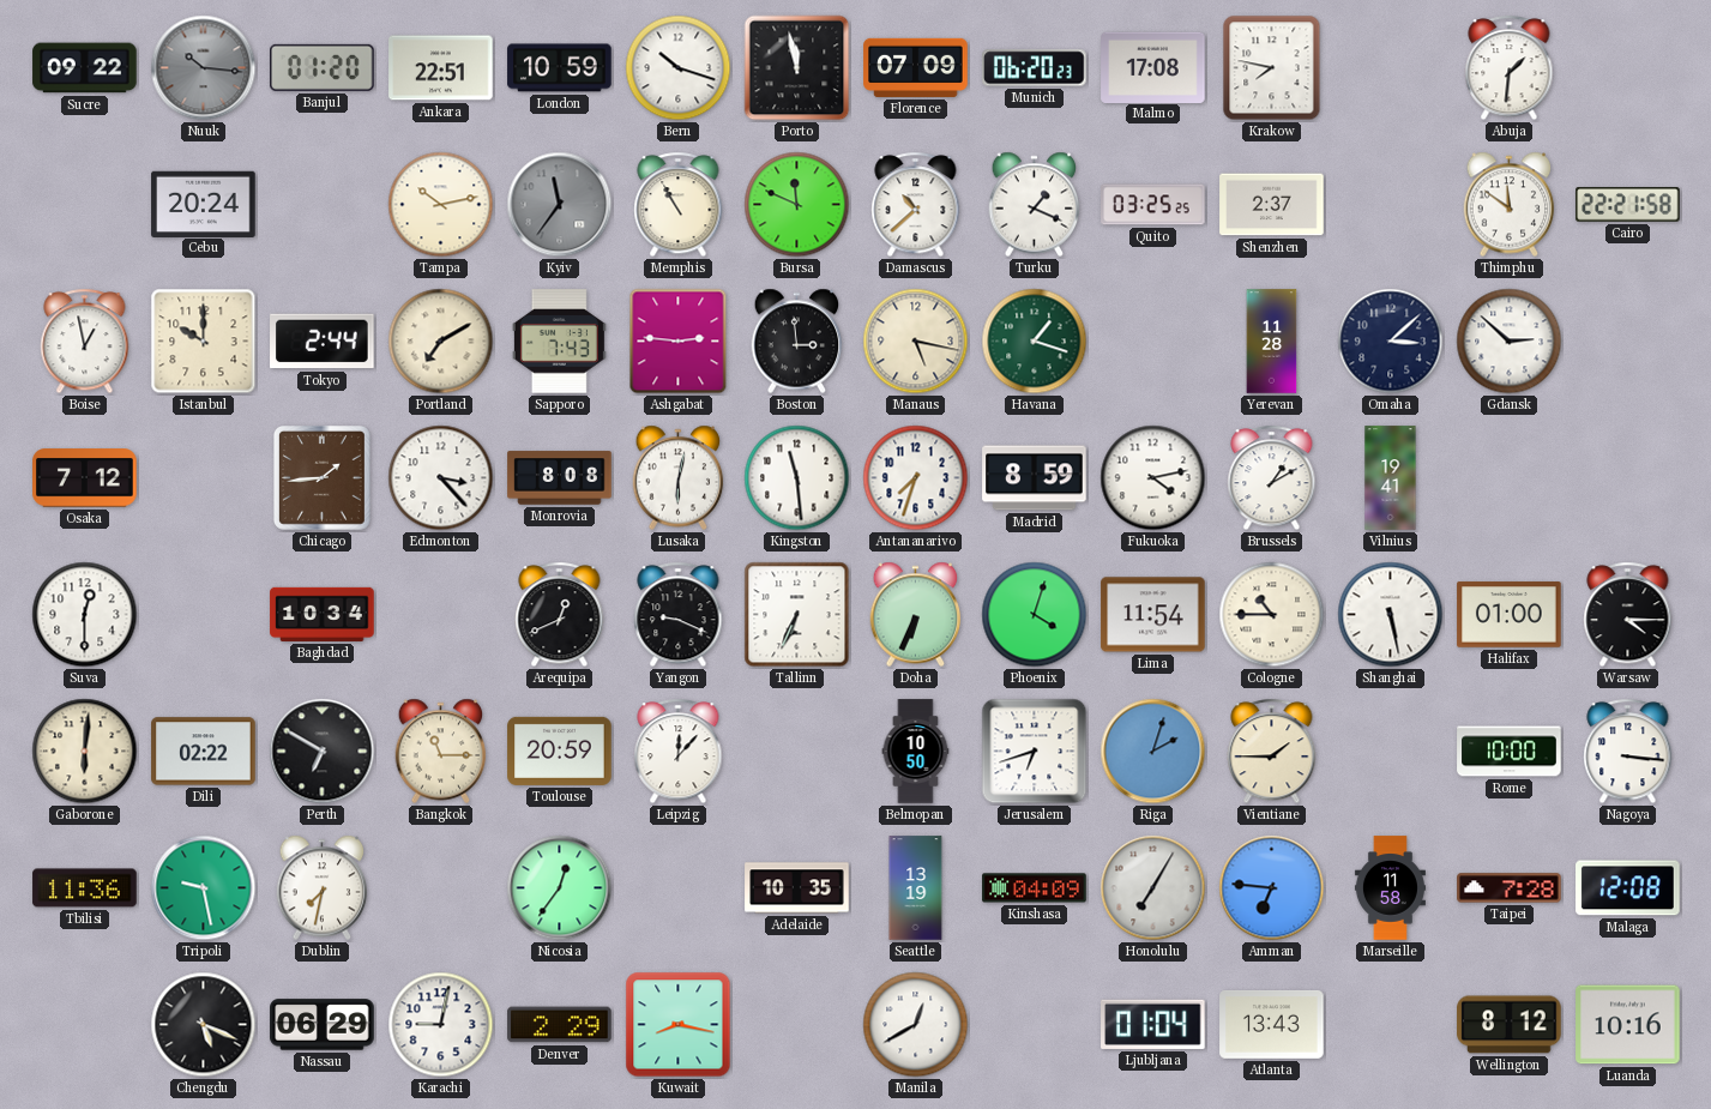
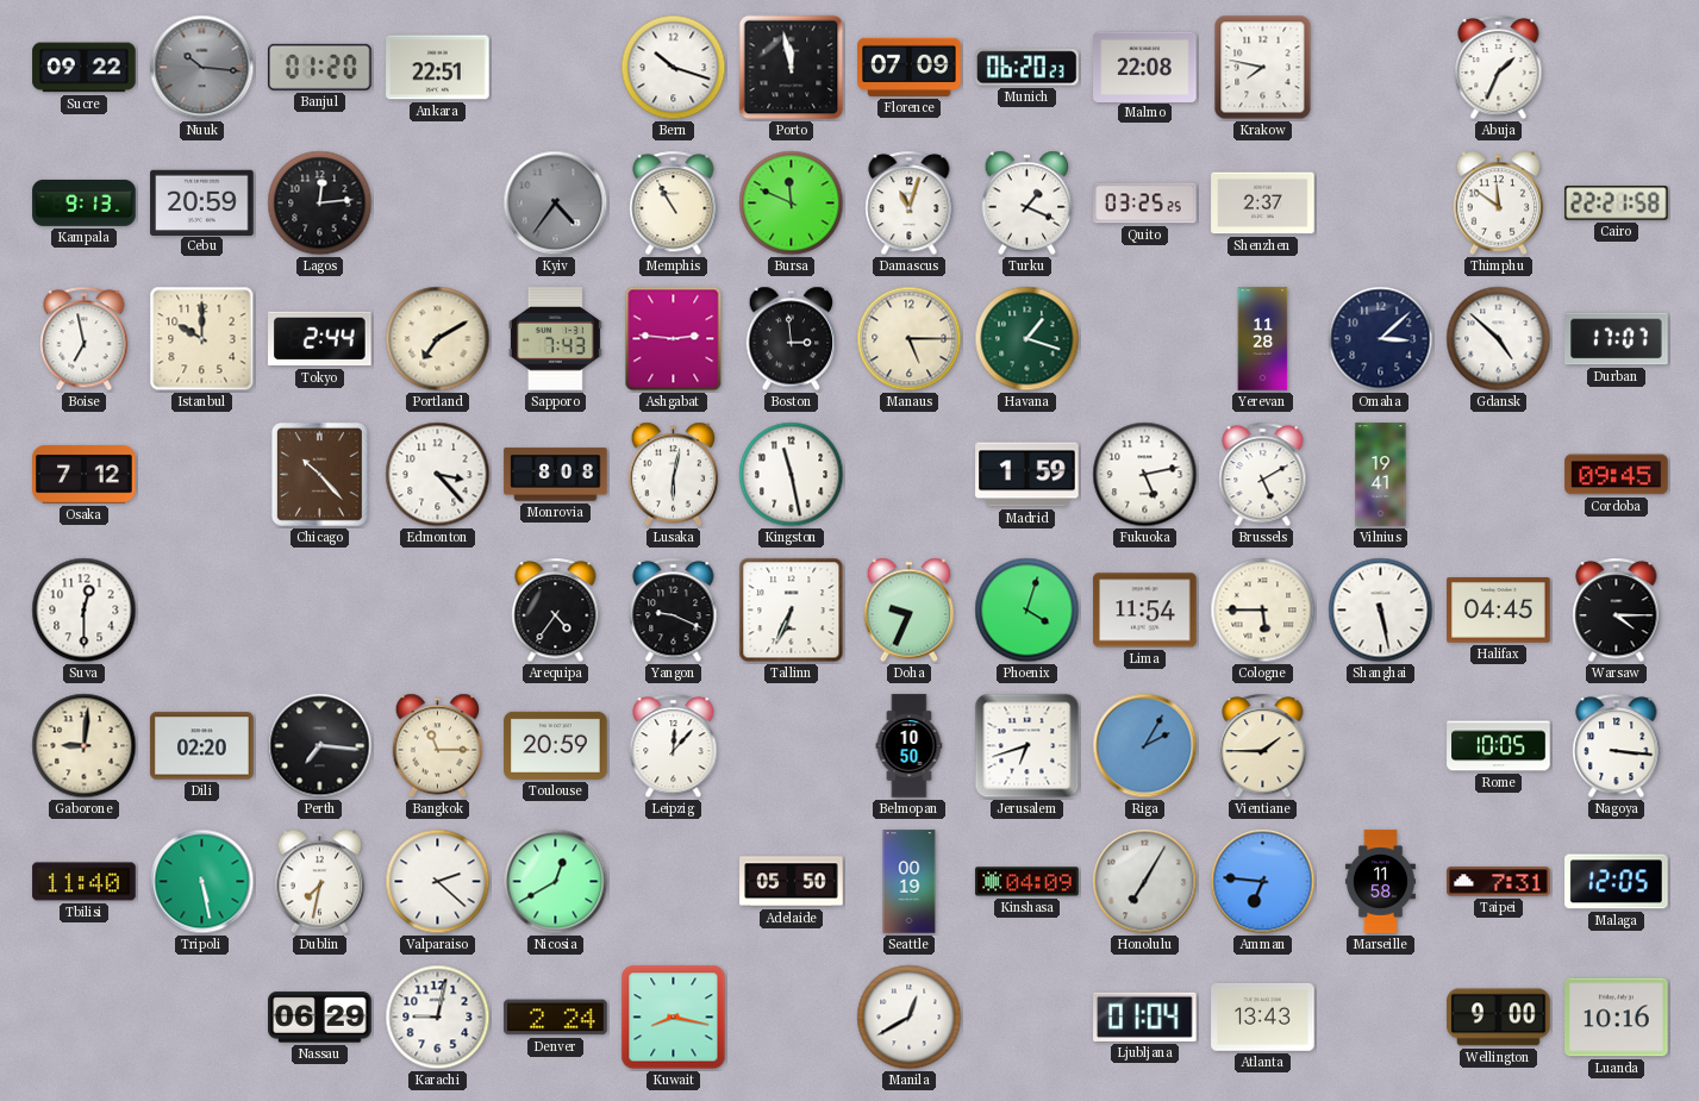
London: 10:59 -> none (560, 68)
Malmo: 17:08 -> 22:08 (1145, 67)
Abuja: 1:31 -> 1:34 (1499, 68)
Kampala: none -> 9:13 (85, 202)
Cebu: 20:24 -> 20:59 (202, 202)
Lagos: none -> 12:14 (320, 204)
Tampa: 10:13 -> none (441, 205)
Kyiv: 11:36 -> 4:36 (556, 204)
Damascus: 10:38 -> 11:03 (910, 204)
Boise: 12:58 -> 6:58 (85, 339)
Manaus: 5:17 -> 5:15 (910, 339)
Gdansk: 2:52 -> 4:52 (1499, 339)
Durban: none -> 17:07 (1617, 339)
Chicago: 1:44 -> 10:23 (319, 475)
Kingston: 11:29 -> 11:28 (792, 475)
Antananarivo: 7:33 -> none (916, 478)
Madrid: 8:59 -> 1:59 (1027, 475)
Fukuoka: 4:13 -> 5:13 (1145, 475)
Brussels: 1:10 -> 5:10 (1263, 475)
Cordoba: none -> 09:45 (1617, 475)
Baghdad: 10:34 -> none (323, 614)
Arequipa: 12:41 -> 4:36 (556, 611)
Doha: 6:34 -> 9:34 (910, 611)
Cologne: 10:45 -> 5:45 (1263, 611)
Halifax: 01:00 -> 04:45 (1499, 611)
Gaborone: 6:01 -> 9:01 (85, 746)
Dili: 02:22 -> 02:20 (202, 746)
Perth: 6:50 -> 7:16 (320, 746)
Riga: 2:03 -> 2:05 (1145, 746)
Rome: 10:00 -> 10:05 (1499, 746)
Tbilisi: 11:36 -> 11:40 (85, 882)
Tripoli: 9:28 -> 5:28 (202, 882)
Valparaiso: none -> 2:22 (438, 882)
Nicosia: 12:36 -> 12:40 (556, 882)
Adelaide: 10:35 -> 05:50 (792, 882)
Seattle: 13:19 -> 00:19 (910, 882)
Taipei: 7:28 -> 7:31 (1499, 882)
Malaga: 12:08 -> 12:05 (1617, 882)
Chengdu: 5:19 -> none (204, 1025)
Denver: 2:29 -> 2:24 (556, 1018)
Wellington: 8:12 -> 9:00 (1499, 1018)
